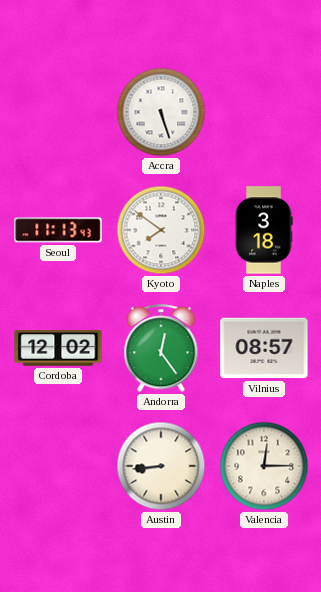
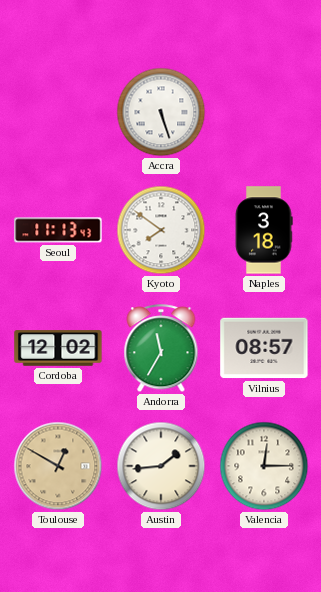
Andorra: 12:24 -> 11:35 (161, 349)
Toulouse: none -> 12:50 (58, 466)
Austin: 8:44 -> 1:44 (161, 466)
